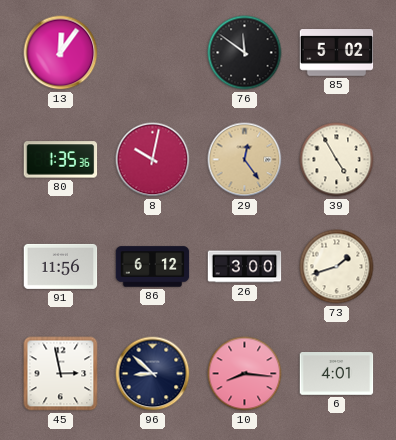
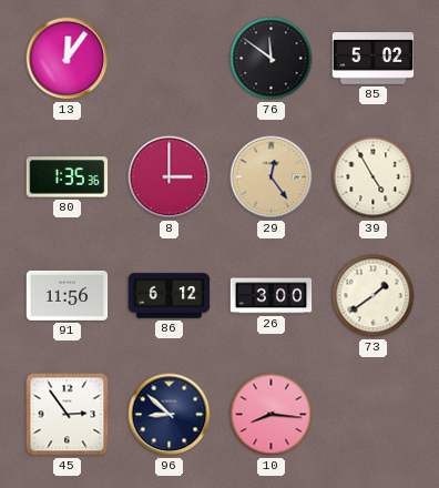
8: 10:02 -> 3:00 (170, 177)
73: 1:42 -> 1:39 (374, 296)
45: 2:58 -> 2:54 (68, 415)
6: 4:01 -> none (337, 374)
